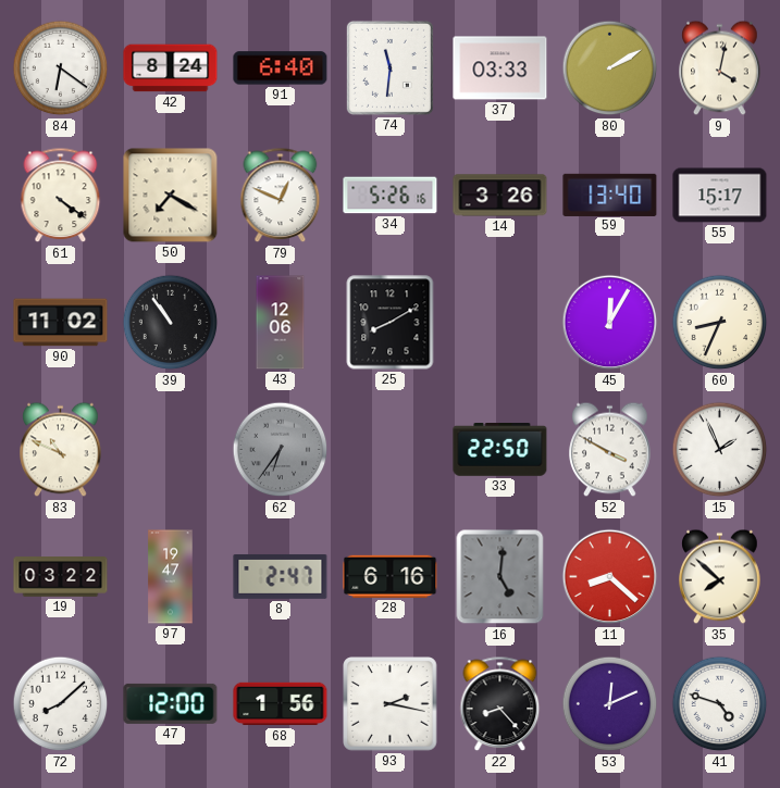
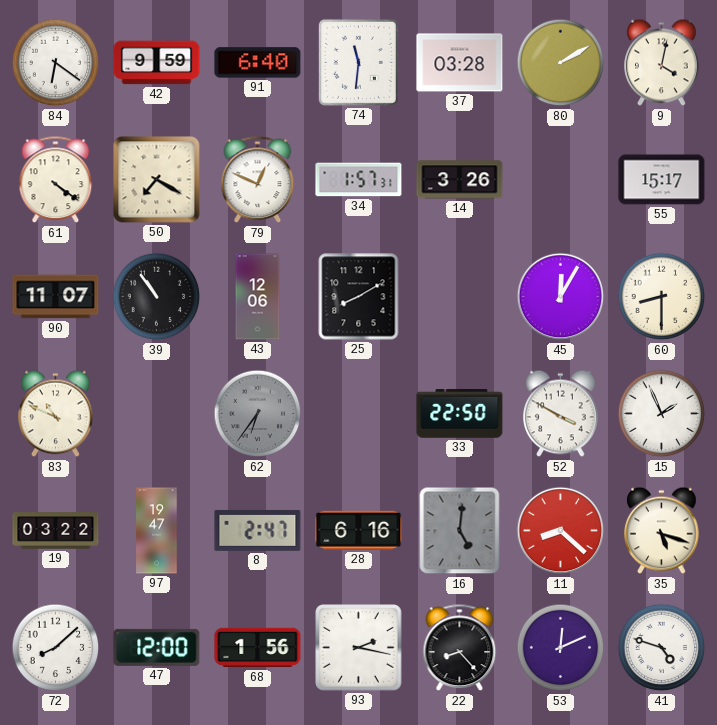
42: 8:24 -> 9:59 (157, 63)
37: 03:33 -> 03:28 (460, 63)
34: 5:26 -> 1:57 (359, 180)
59: 13:40 -> none (610, 195)
90: 11:02 -> 11:07 (56, 297)
60: 8:34 -> 8:30 (662, 297)
35: 7:52 -> 5:18 (662, 531)
